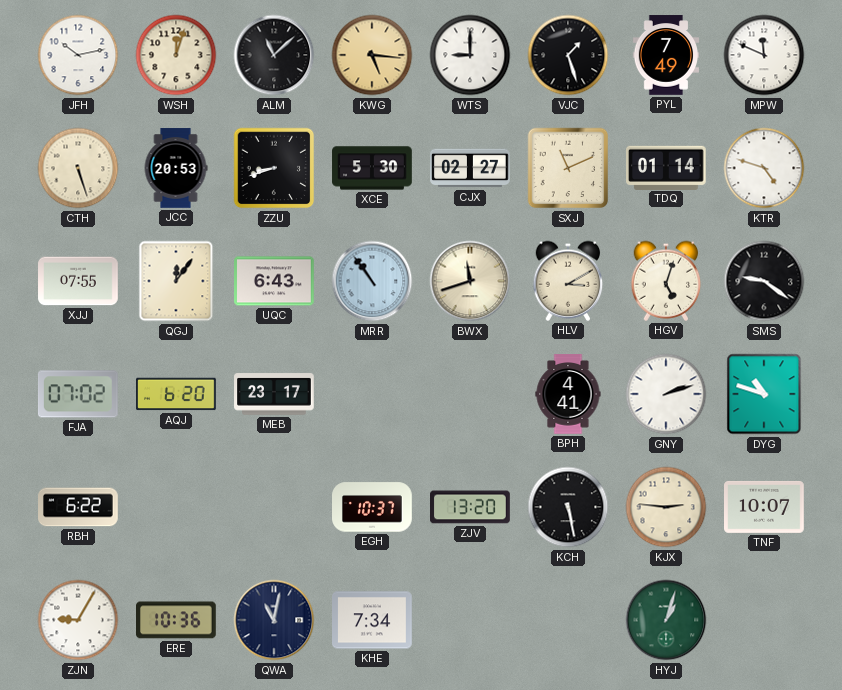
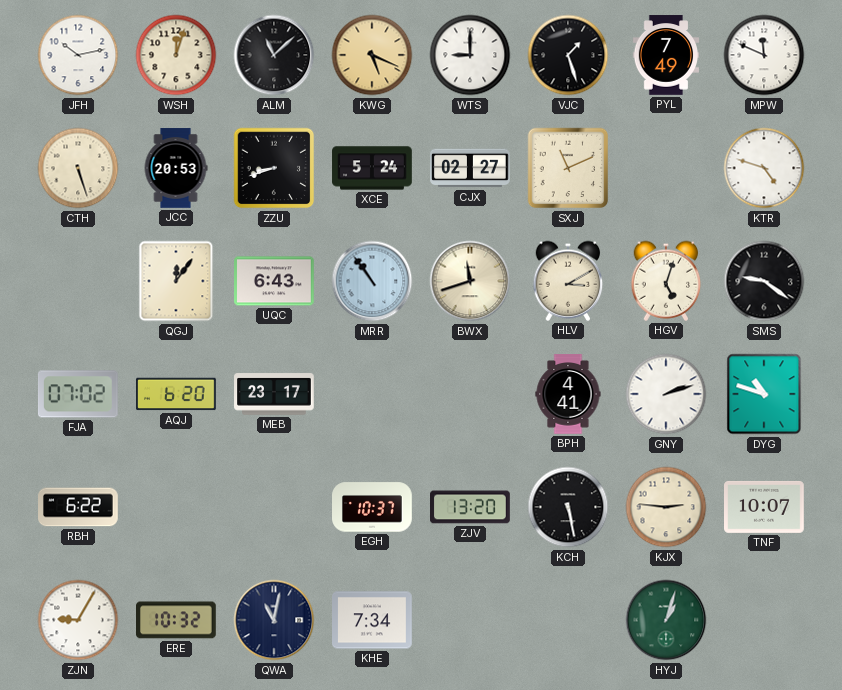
KWG: 5:16 -> 5:19 (372, 55)
XCE: 5:30 -> 5:24 (372, 168)
TDQ: 01:14 -> none (667, 167)
XJJ: 07:55 -> none (78, 281)
ERE: 10:36 -> 10:32 (177, 620)
